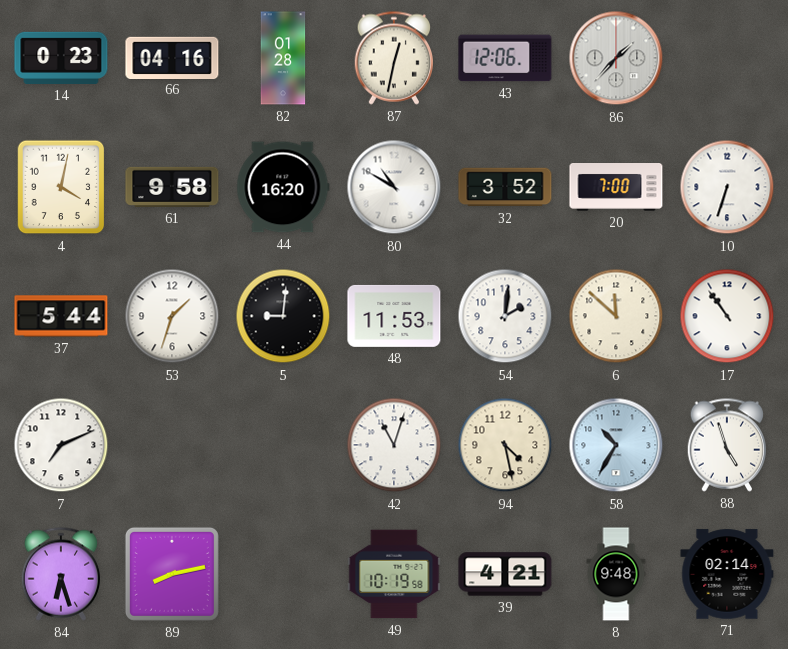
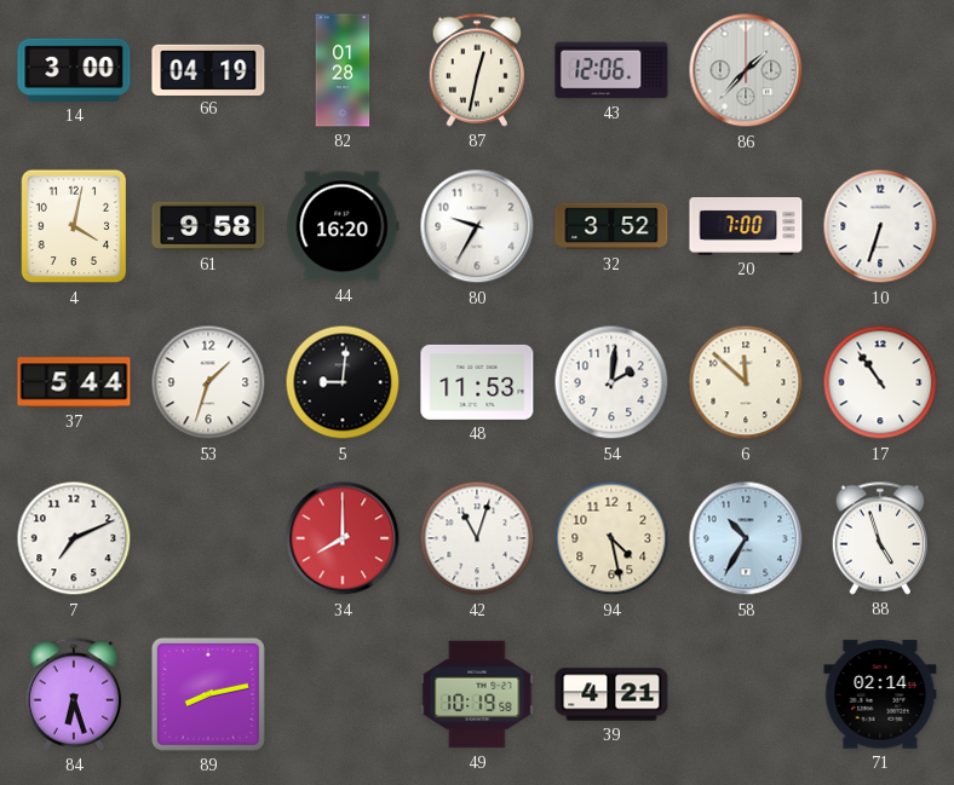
14: 0:23 -> 3:00 (74, 70)
66: 04:16 -> 04:19 (208, 69)
80: 10:50 -> 9:35 (477, 226)
34: none -> 8:00 (343, 538)
8: 9:48 -> none (616, 574)
